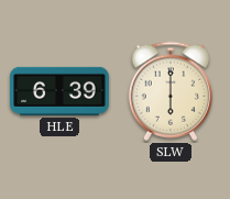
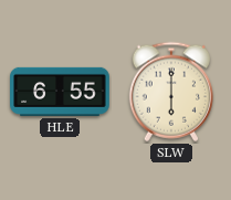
HLE: 6:39 -> 6:55 (60, 92)
